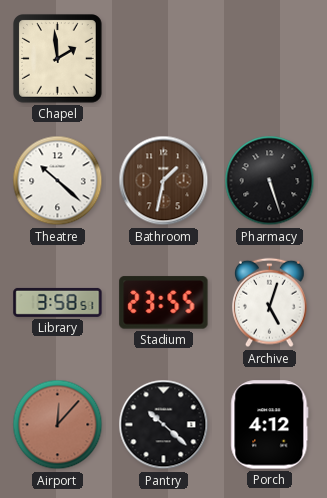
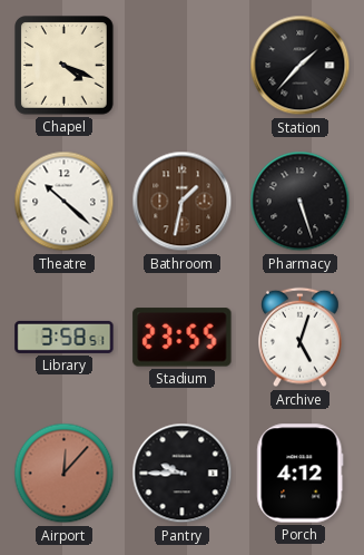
Chapel: 1:59 -> 4:19 (65, 66)
Station: none -> 1:37 (301, 66)
Pantry: 10:22 -> 9:45 (183, 474)
